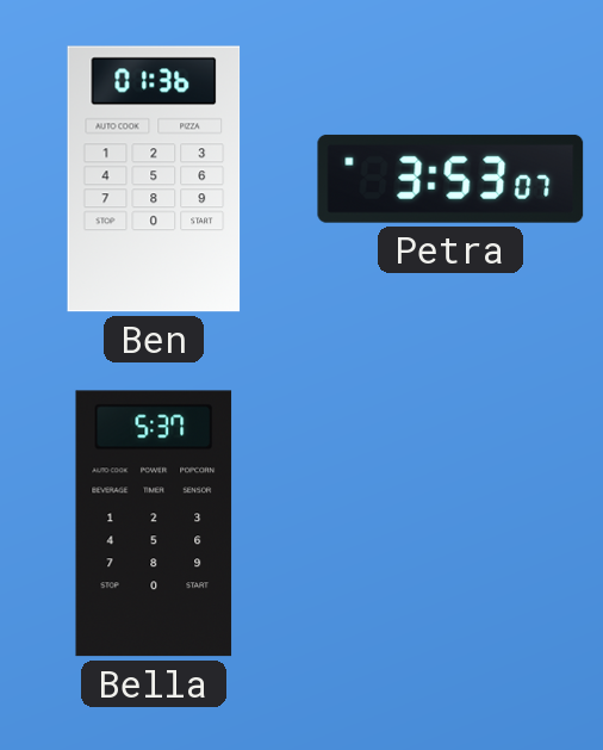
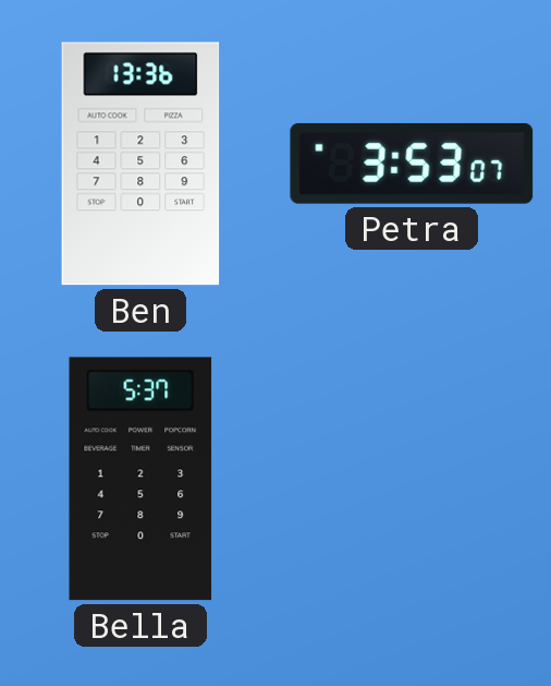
Ben: 01:36 -> 13:36 (140, 164)
